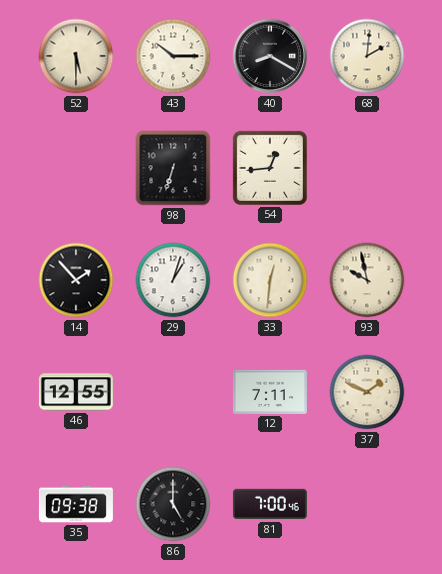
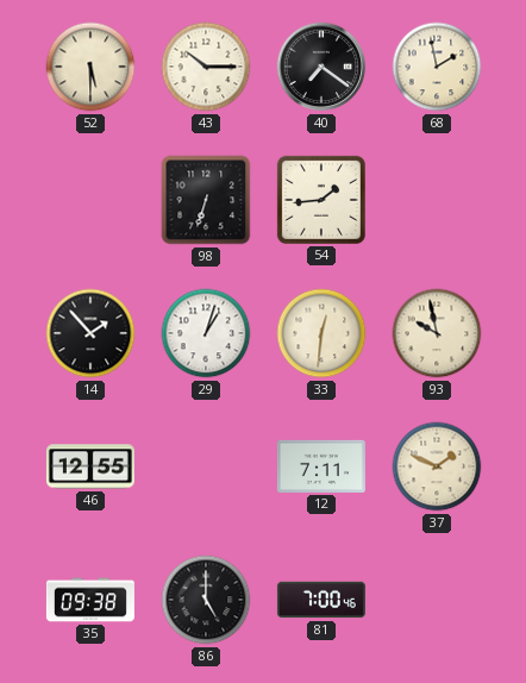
40: 8:20 -> 7:21 (321, 67)
68: 2:01 -> 1:58 (437, 67)
54: 12:44 -> 1:44 (321, 200)
